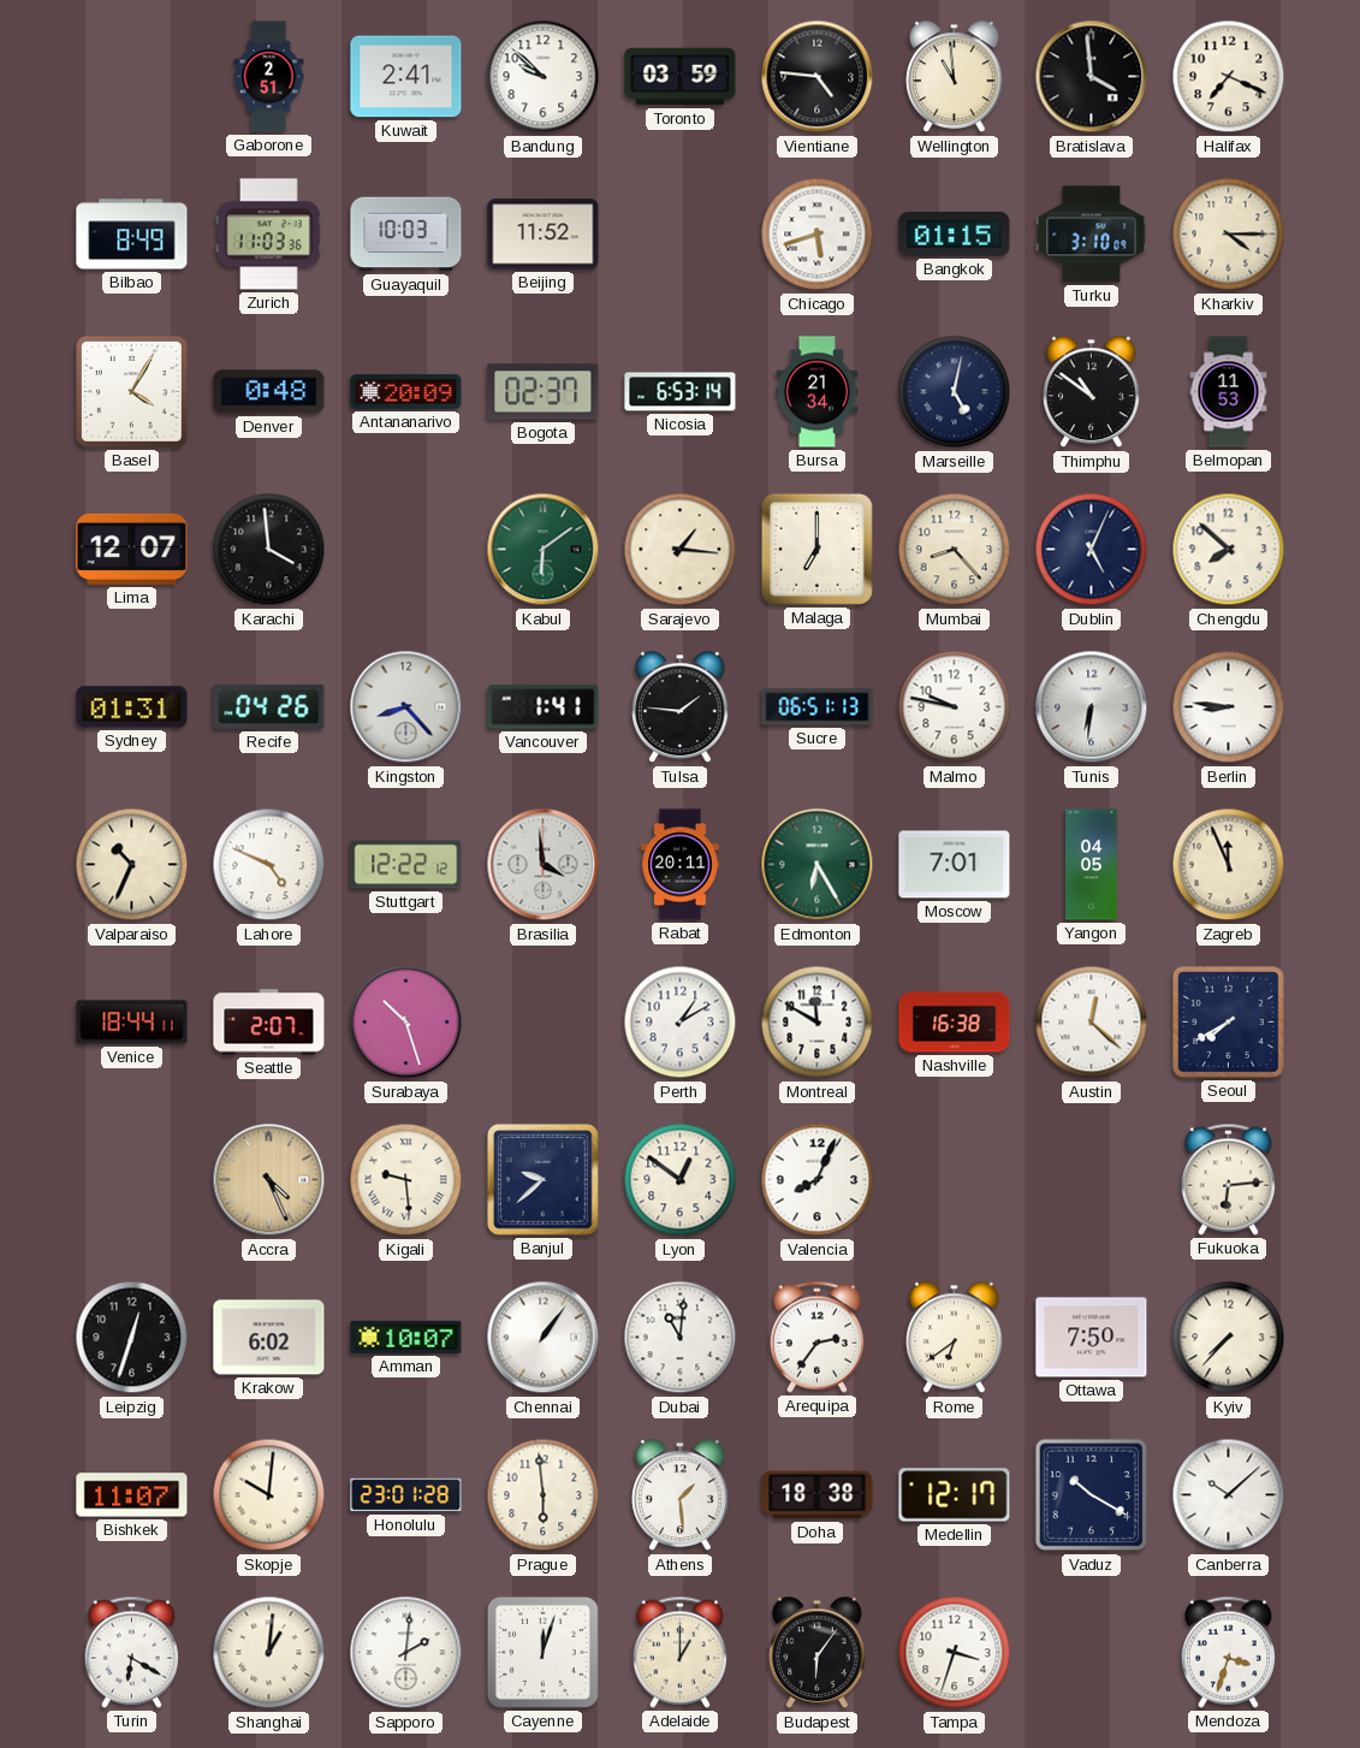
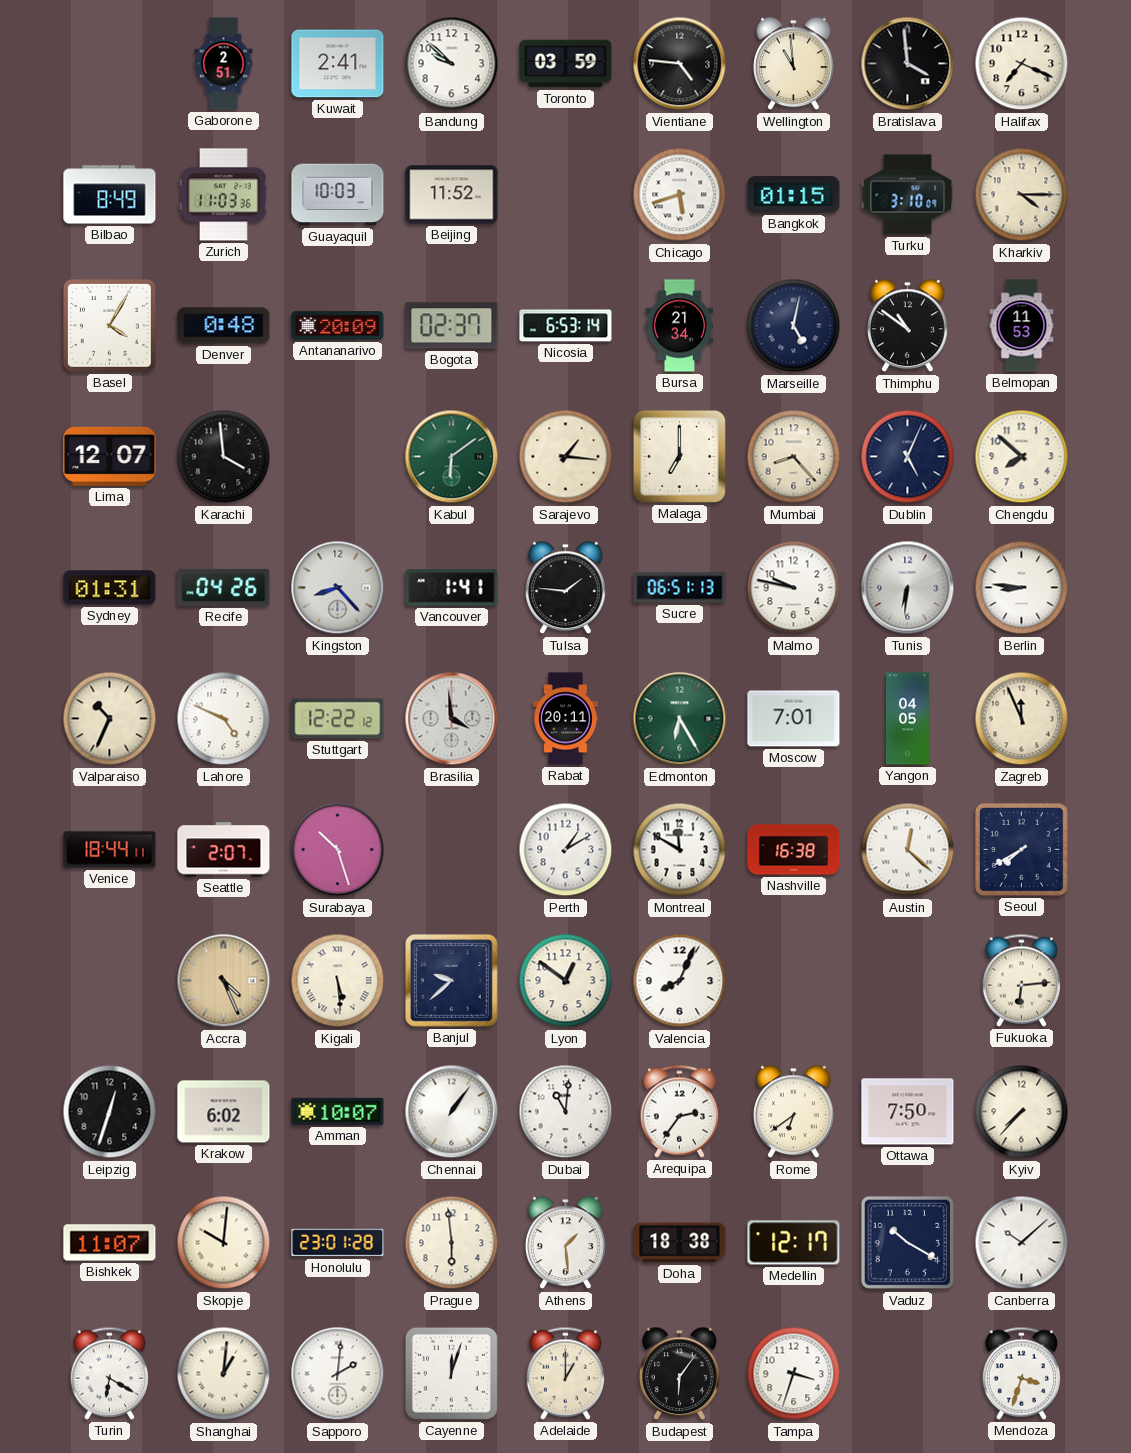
Kigali: 9:29 -> 5:29 (338, 981)
